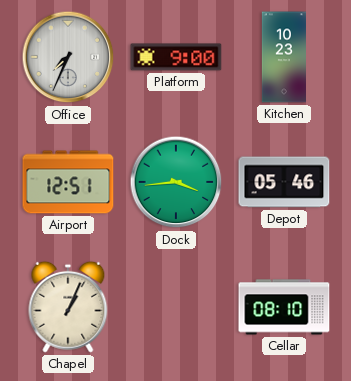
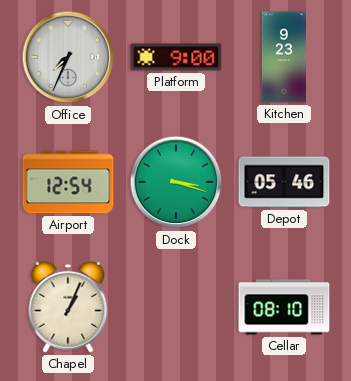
Kitchen: 10:23 -> 9:23 (283, 57)
Airport: 12:51 -> 12:54 (68, 182)
Dock: 3:44 -> 3:18 (176, 182)
